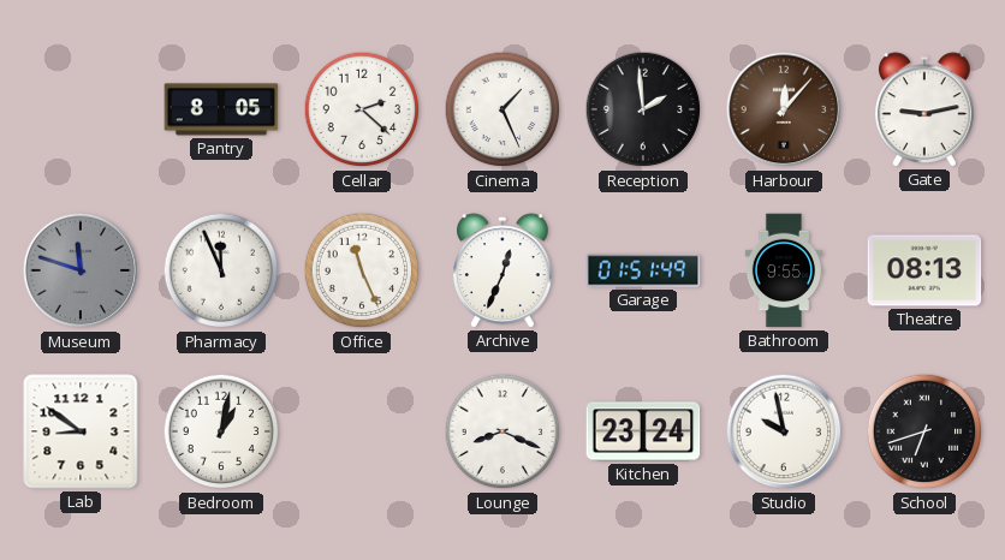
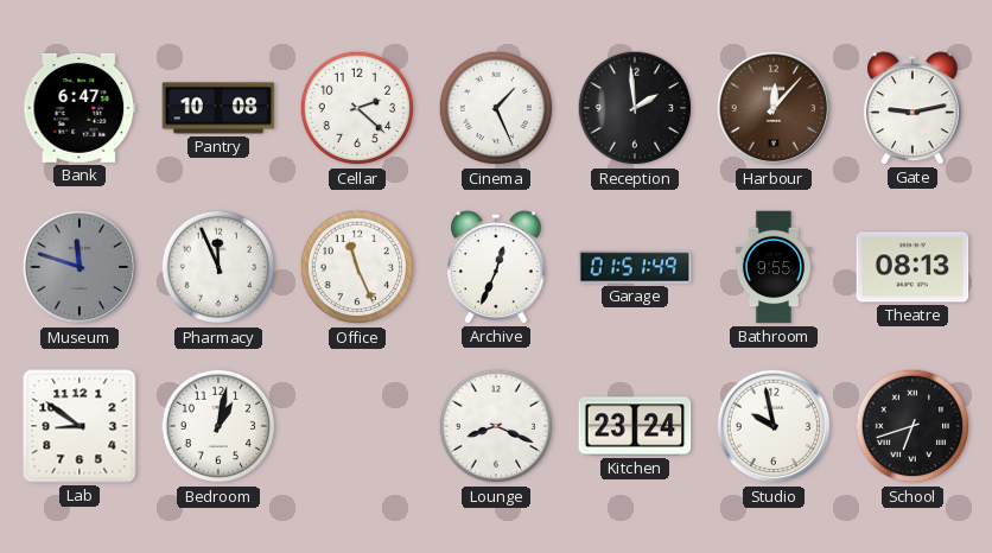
Bank: none -> 6:47 (80, 108)
Pantry: 8:05 -> 10:08 (218, 108)
